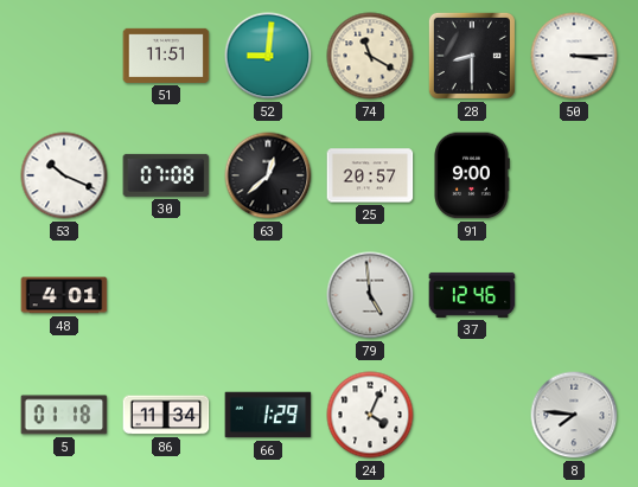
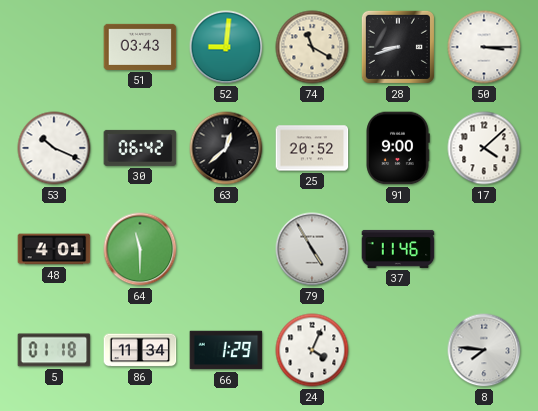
51: 11:51 -> 03:43 (140, 47)
28: 8:30 -> 8:42 (398, 47)
30: 07:08 -> 06:42 (140, 148)
25: 20:57 -> 20:52 (312, 148)
17: none -> 4:08 (484, 148)
64: none -> 11:30 (140, 249)
79: 4:59 -> 4:55 (312, 249)
37: 12:46 -> 11:46 (398, 249)
